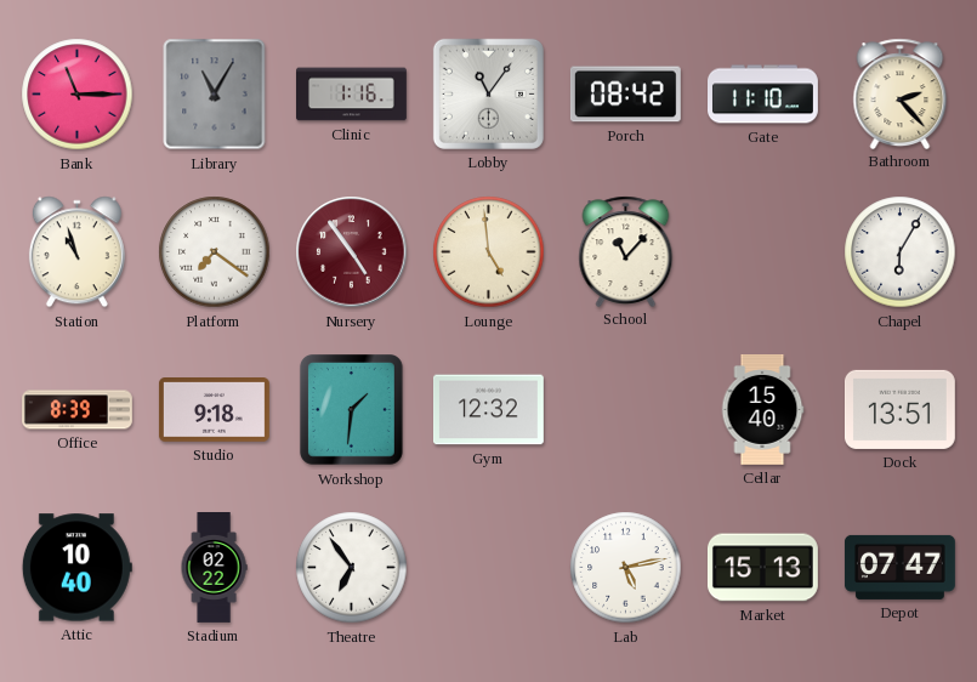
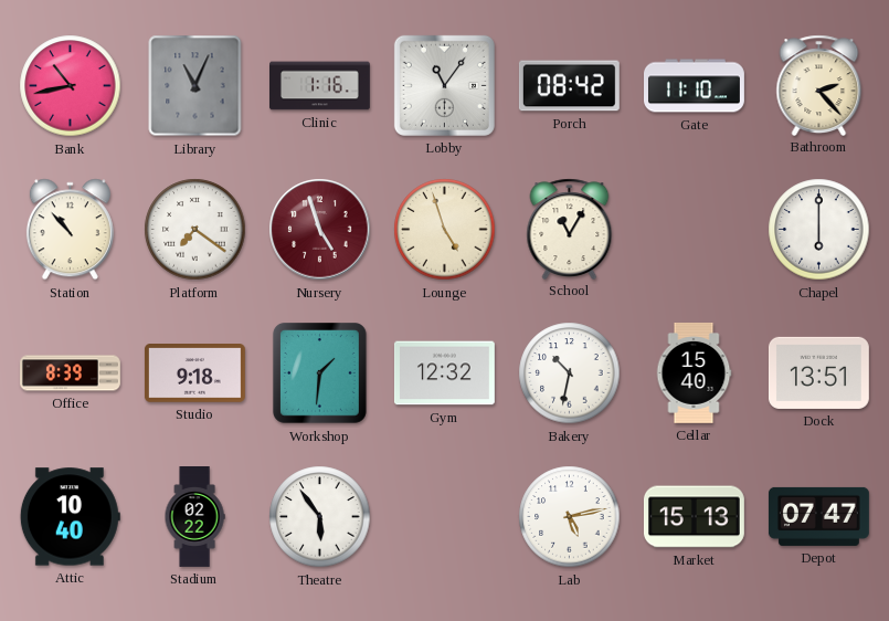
Bank: 11:15 -> 10:43 (71, 86)
Library: 11:05 -> 11:04 (195, 86)
Station: 10:57 -> 10:53 (70, 230)
Nursery: 4:54 -> 4:57 (320, 230)
Lounge: 4:59 -> 4:57 (445, 230)
School: 11:07 -> 11:05 (570, 229)
Chapel: 6:05 -> 6:00 (819, 230)
Bakery: none -> 10:32 (570, 373)
Theatre: 6:54 -> 5:54 (320, 517)
